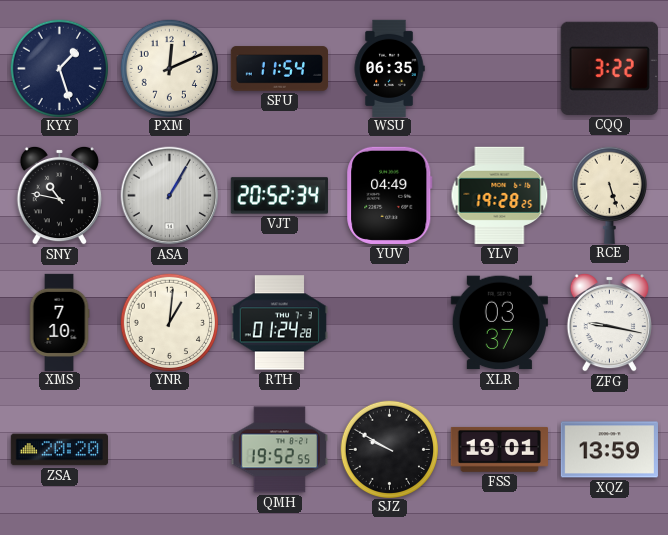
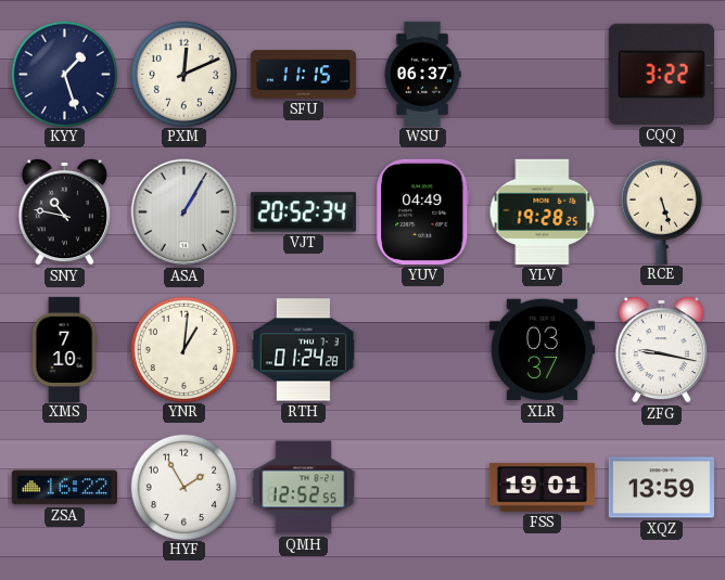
SFU: 11:54 -> 11:15 (303, 75)
WSU: 06:35 -> 06:37 (422, 74)
ZSA: 20:20 -> 16:22 (64, 488)
HYF: none -> 1:55 (183, 487)
QMH: 19:52 -> 12:52 (303, 488)
SJZ: 9:50 -> none (389, 449)
